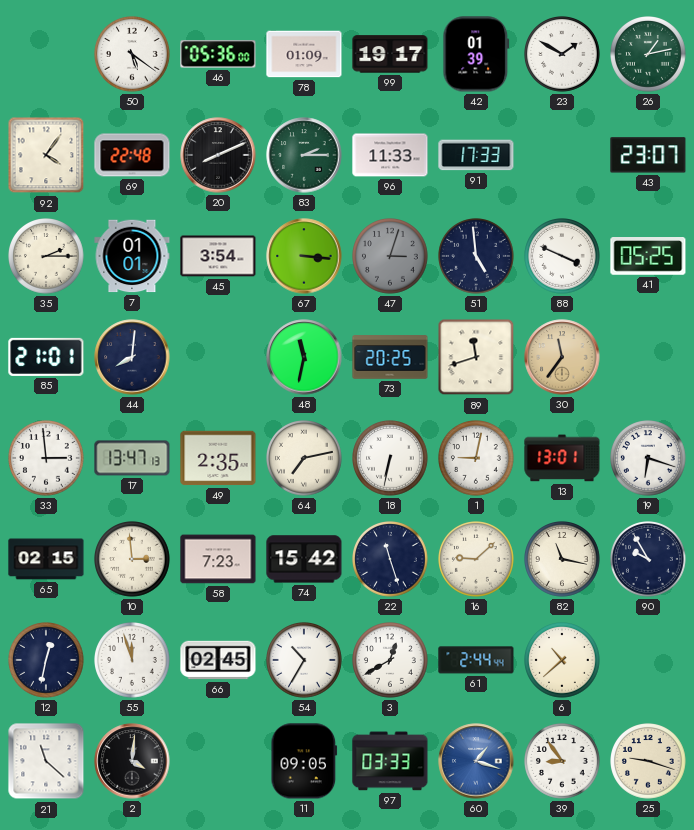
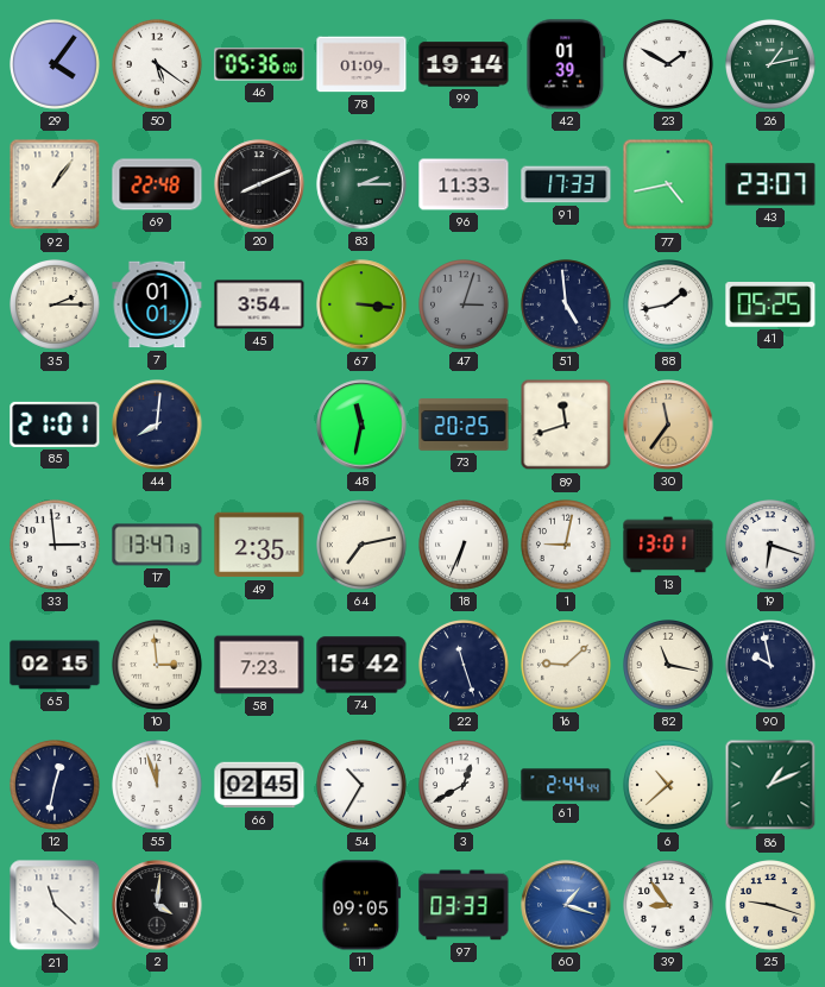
29: none -> 4:06 (56, 65)
99: 19:17 -> 19:14 (464, 64)
92: 4:06 -> 1:06 (55, 184)
77: none -> 4:43 (668, 184)
88: 3:49 -> 1:43 (669, 306)
18: 6:32 -> 6:34 (465, 546)
90: 9:55 -> 9:58 (772, 666)
86: none -> 1:11 (770, 785)
